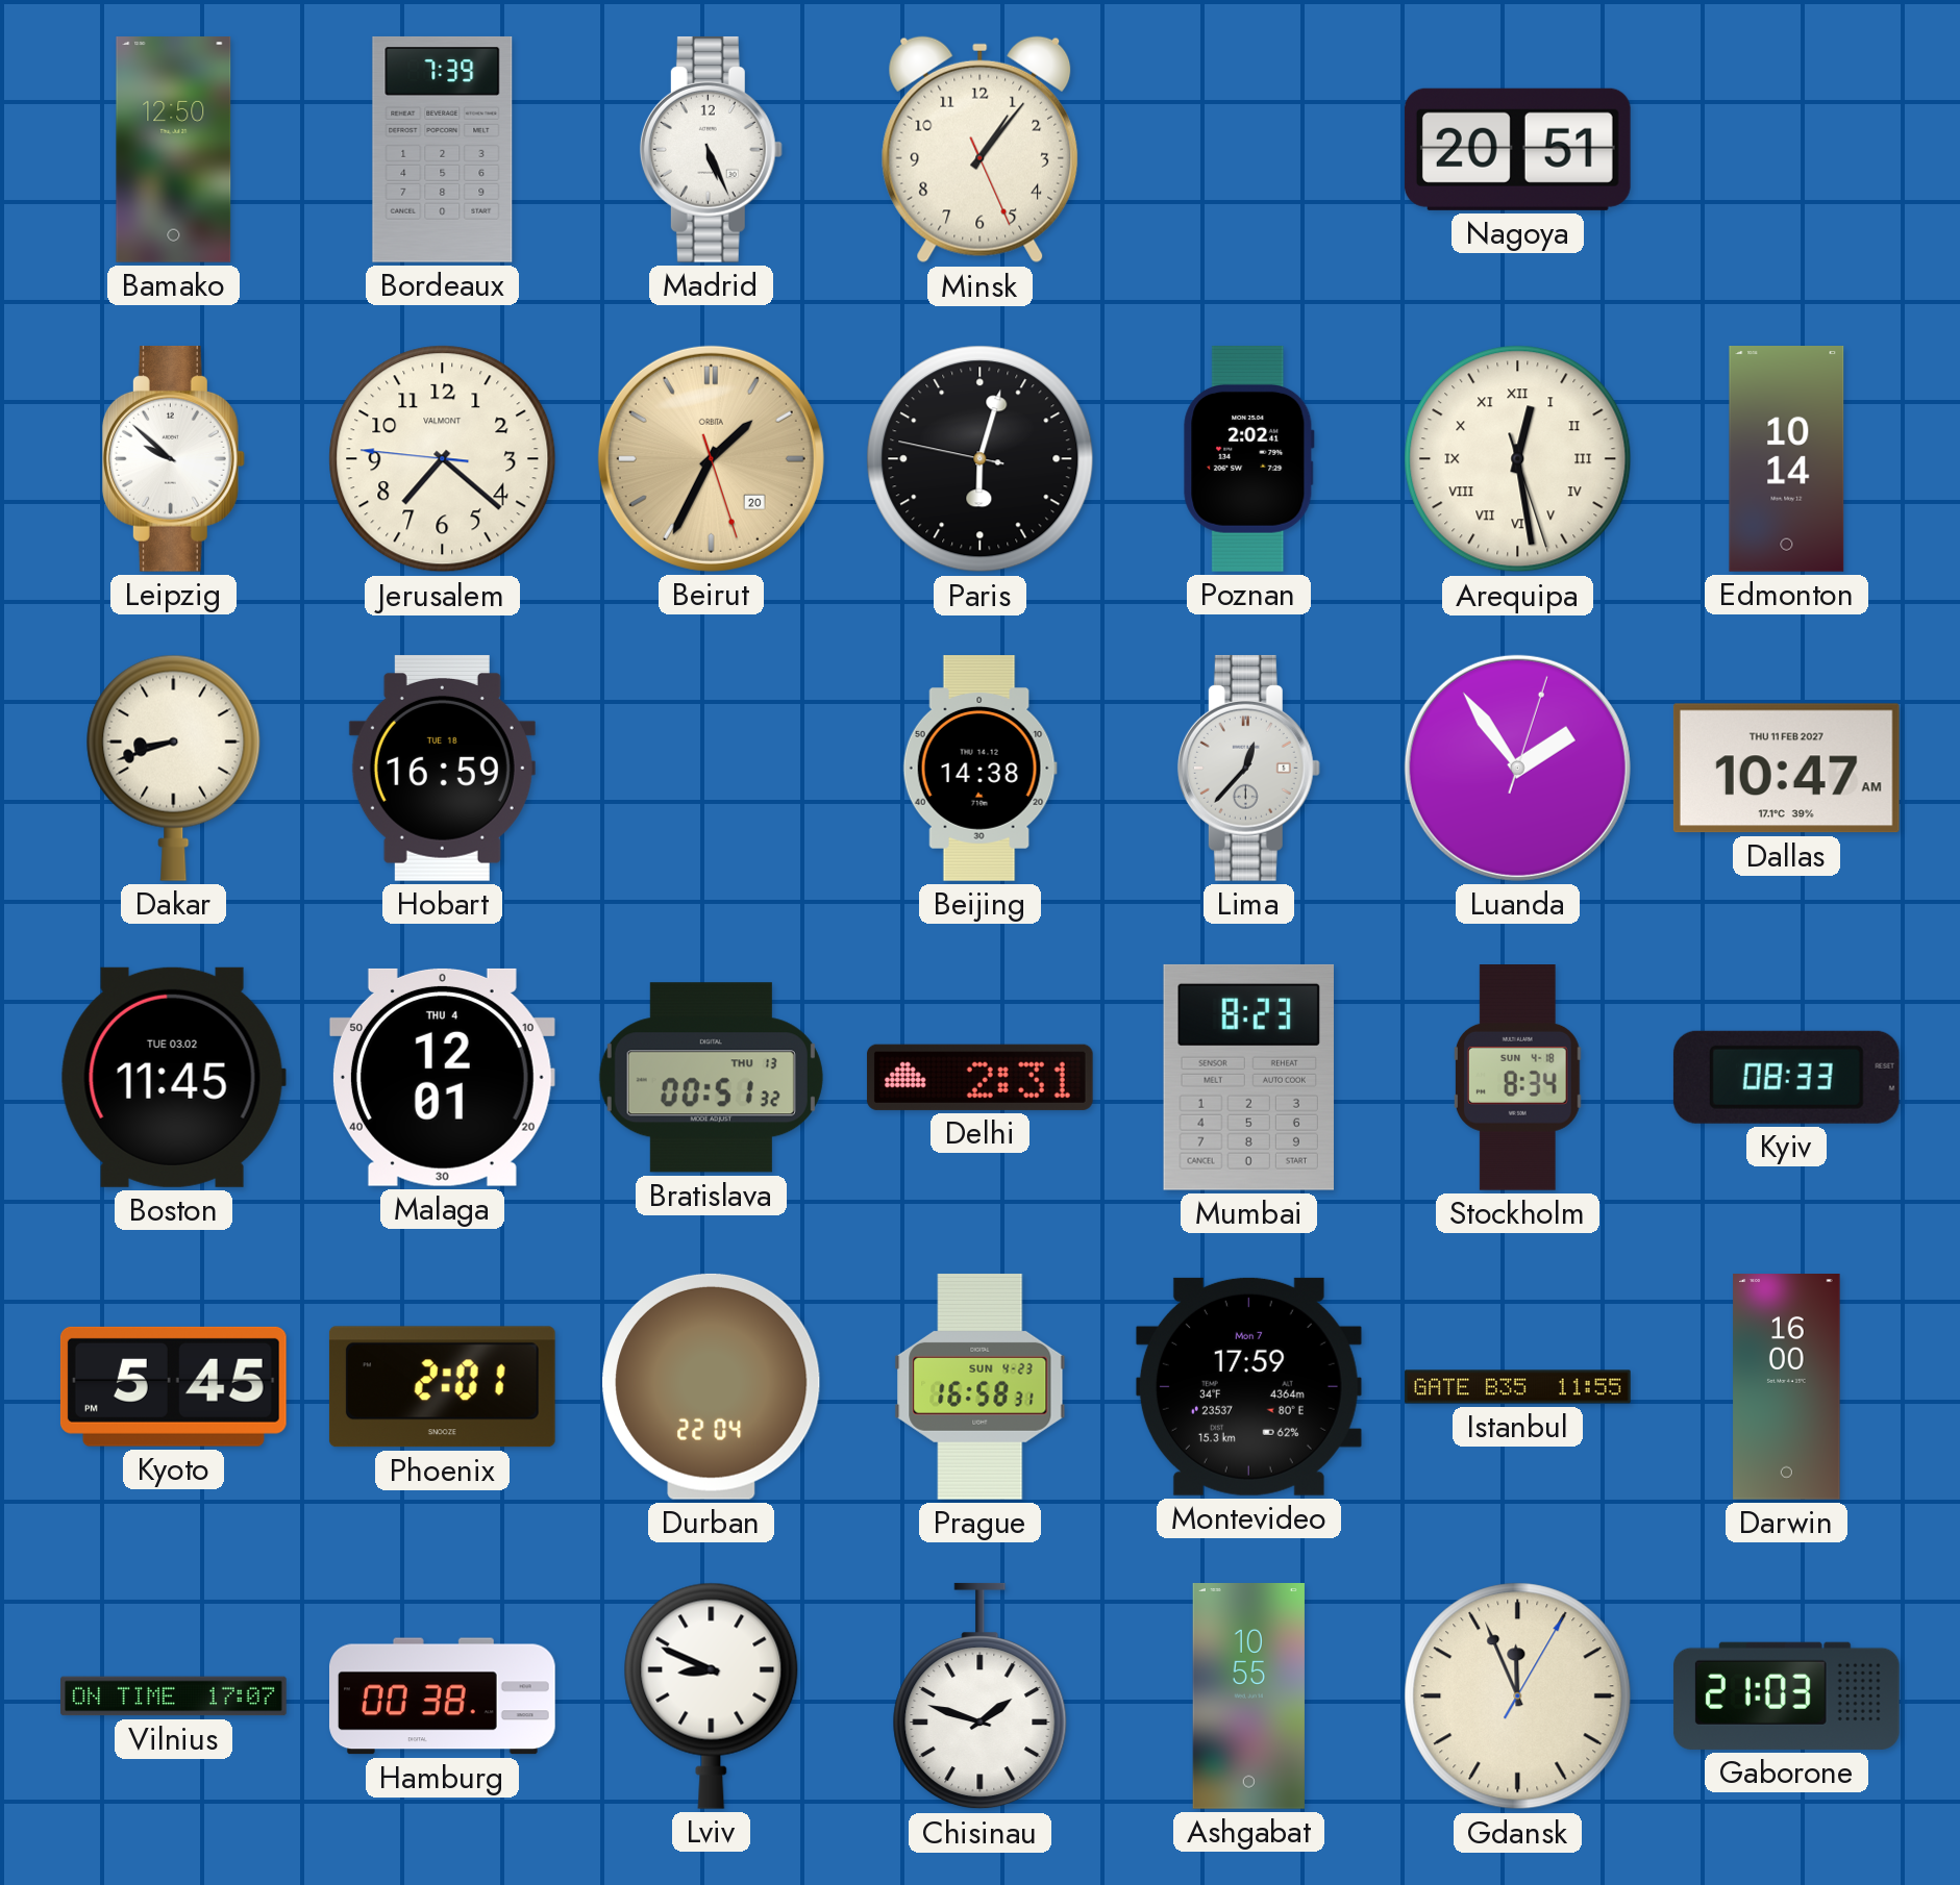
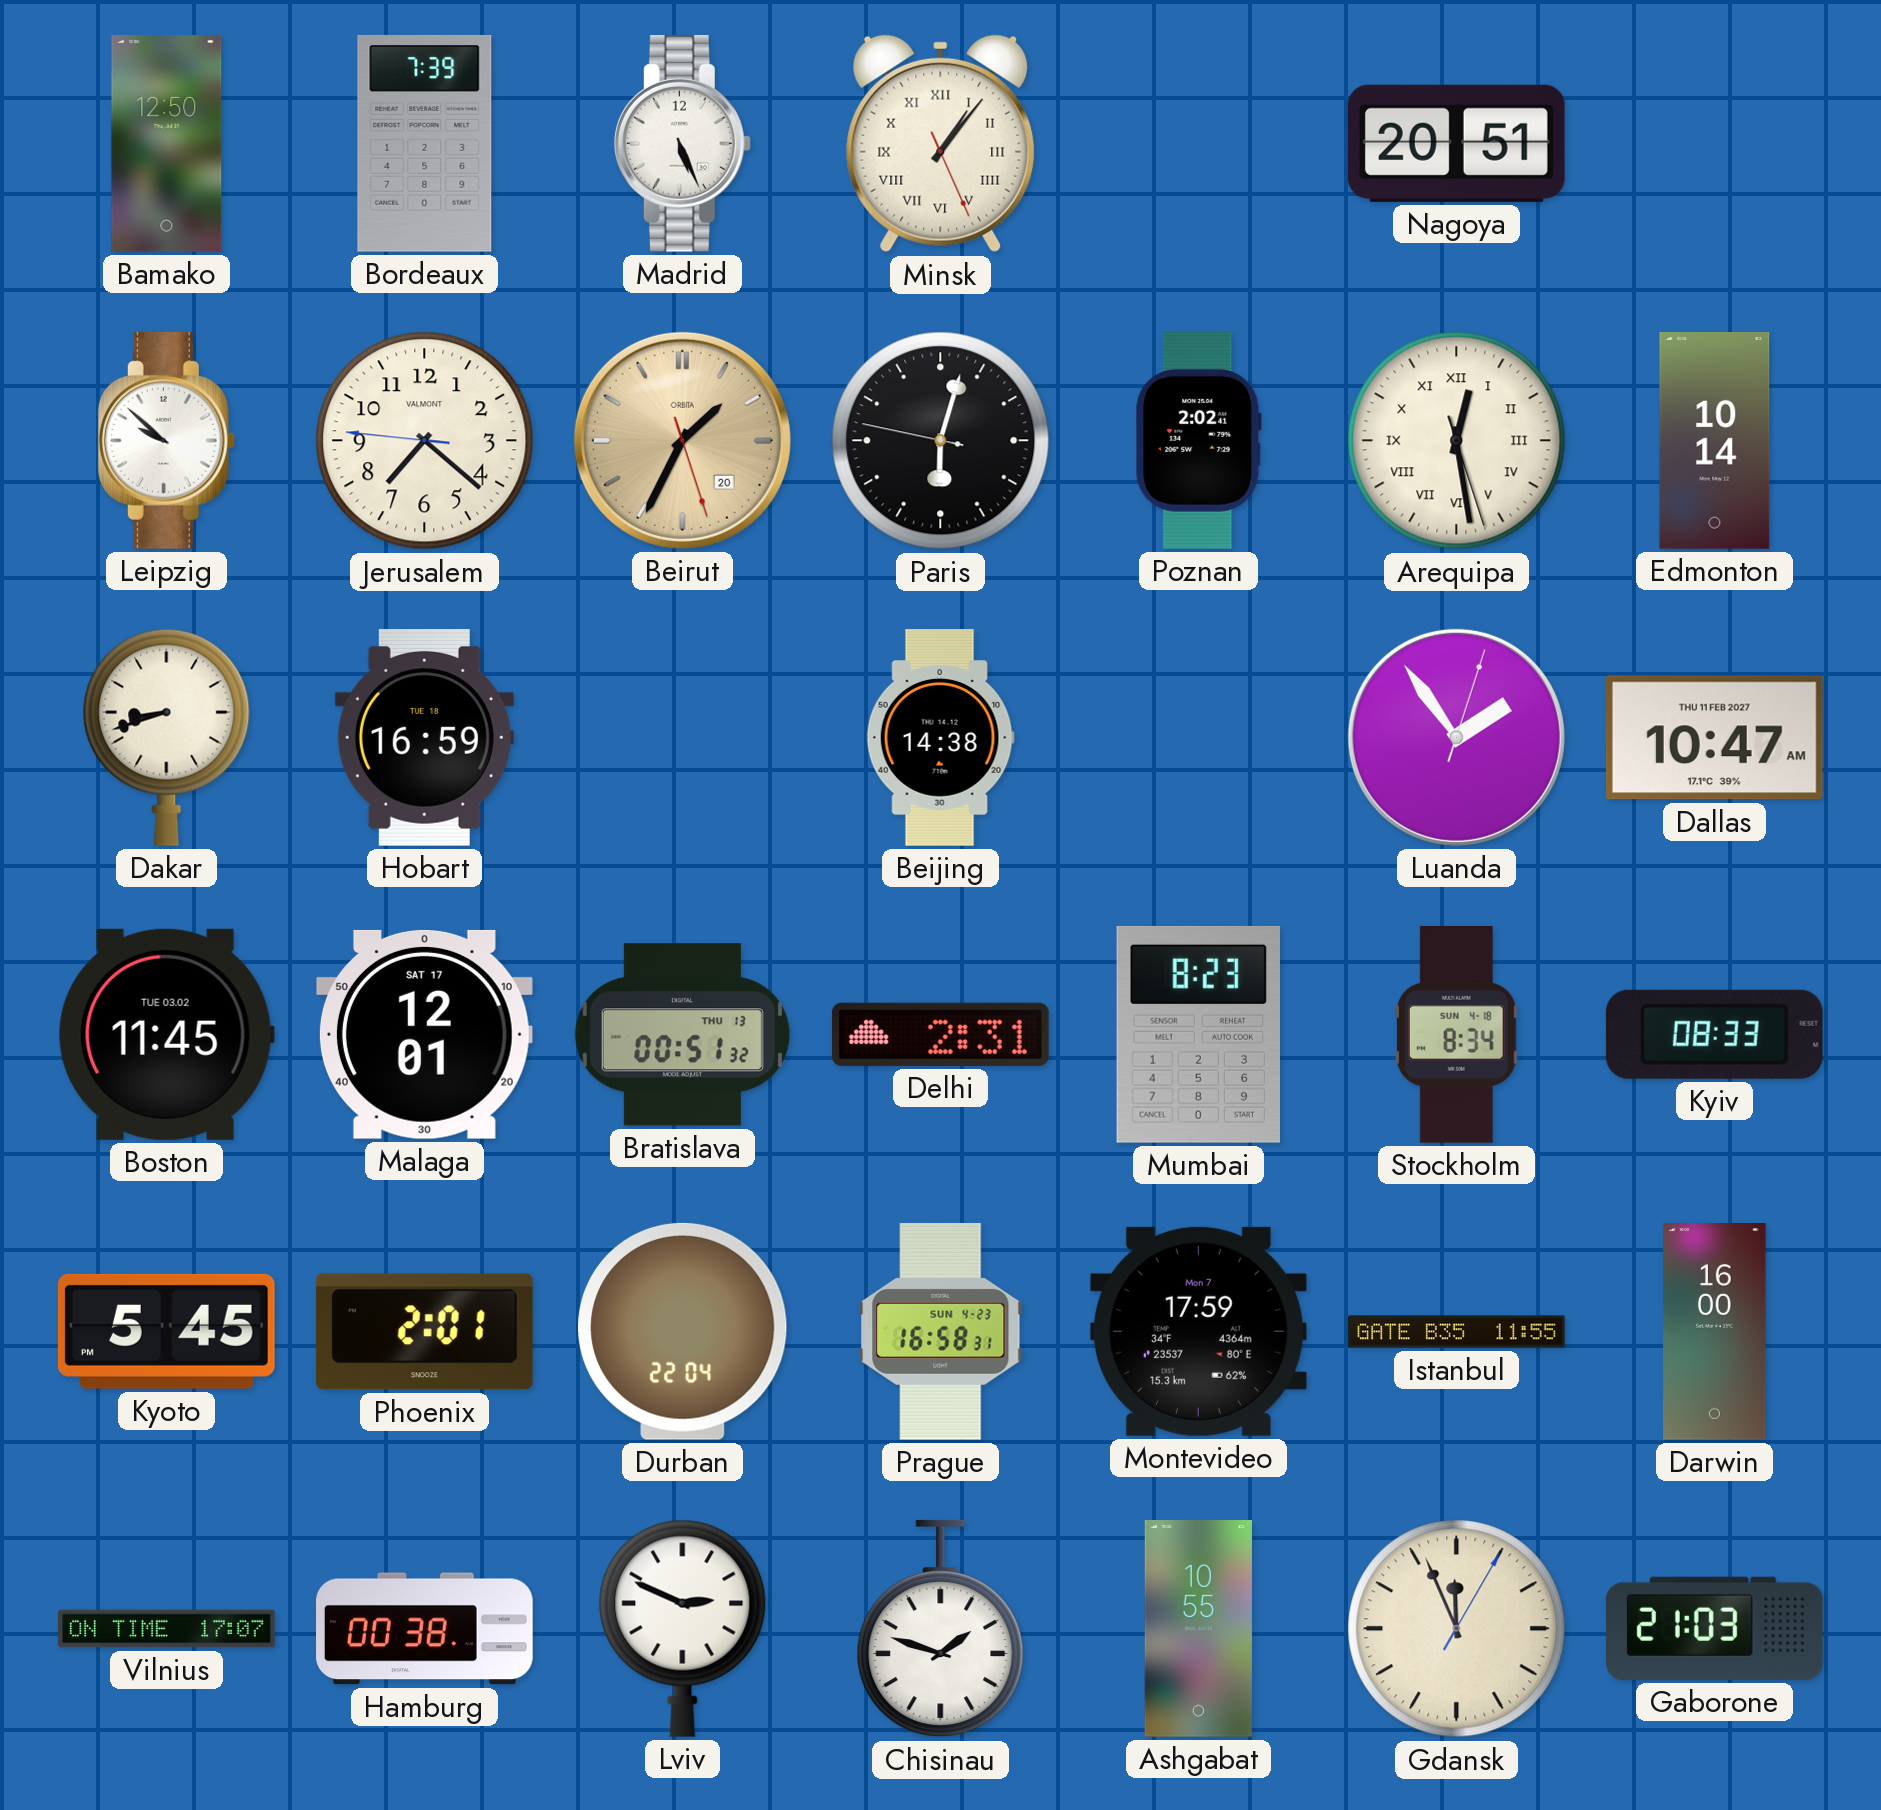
Minsk numerals: Arabic -> Roman (941, 144)
Lima: 12:37 -> none (1248, 768)
Malaga date: THU 4 -> SAT 17 (424, 1034)
Lviv: 8:49 -> 2:49 (683, 1628)
